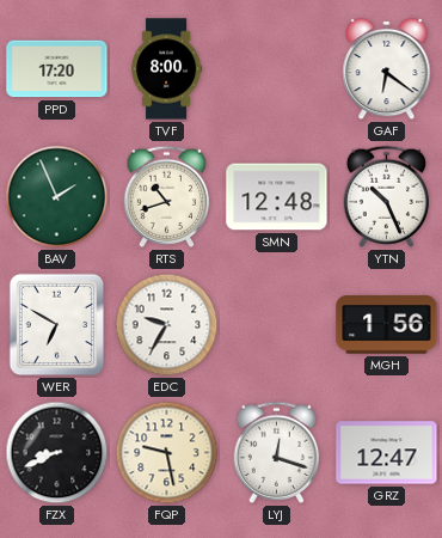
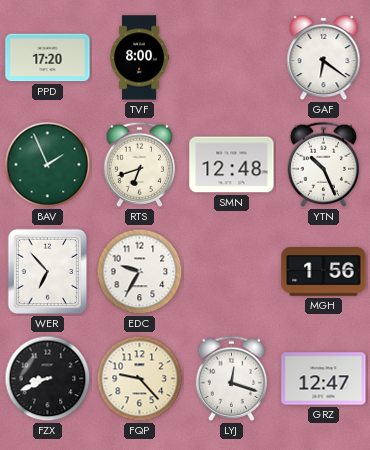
RTS: 10:42 -> 6:42 (140, 164)
WER: 6:50 -> 6:53 (48, 272)
FQP: 9:28 -> 9:23 (140, 379)
